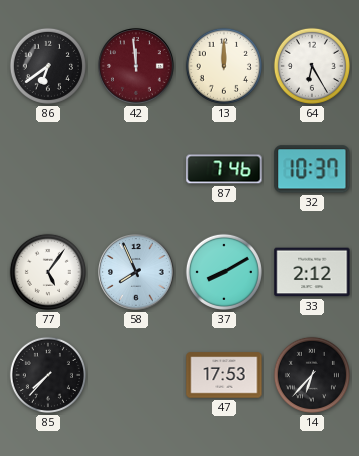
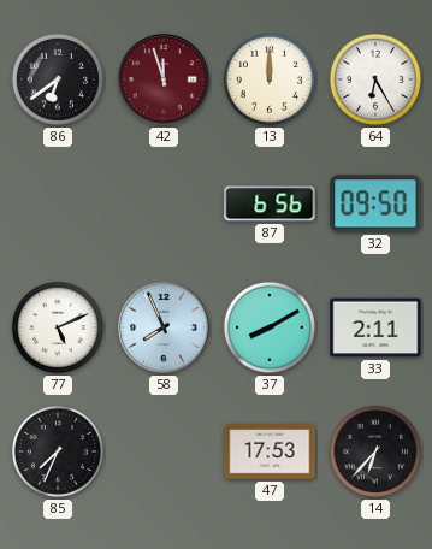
42: 11:59 -> 11:57 (164, 79)
87: 7:46 -> 6:56 (270, 203)
32: 10:37 -> 09:50 (375, 203)
77: 5:06 -> 5:11 (58, 327)
33: 2:12 -> 2:11 (375, 327)
85: 7:37 -> 7:34 (58, 451)
